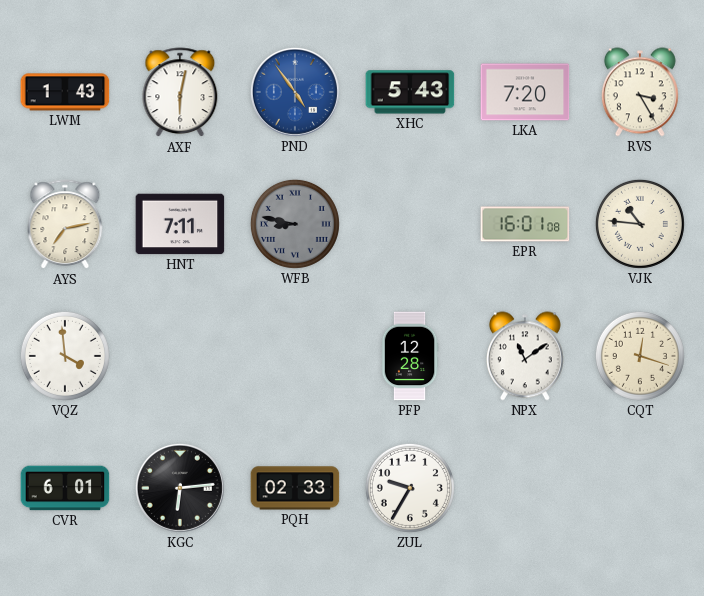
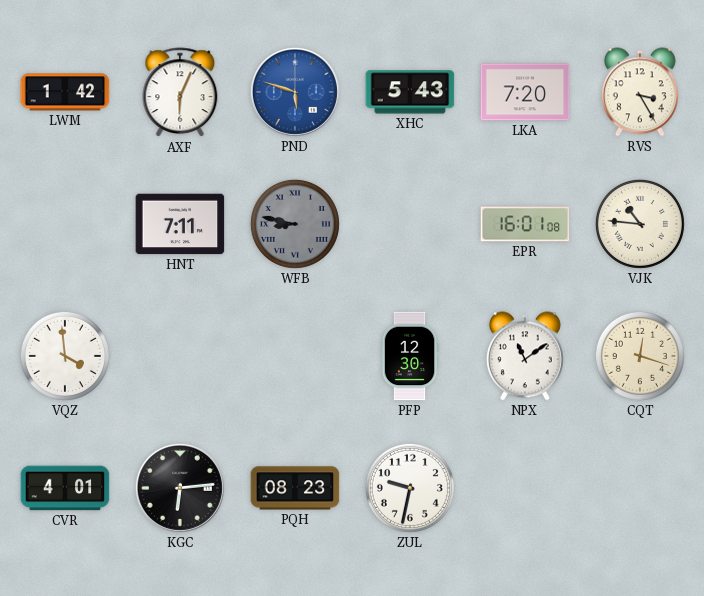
LWM: 1:43 -> 1:42 (65, 92)
AXF: 6:02 -> 6:04 (180, 93)
PND: 4:54 -> 5:48 (295, 92)
AYS: 7:13 -> none (65, 225)
PFP: 12:28 -> 12:30 (410, 356)
CVR: 6:01 -> 4:01 (65, 488)
PQH: 02:33 -> 08:23 (295, 488)
ZUL: 9:35 -> 9:32 (410, 488)
